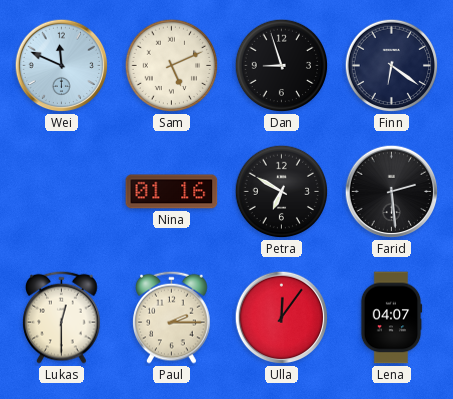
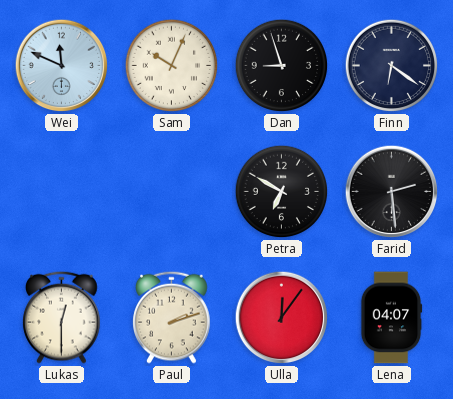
Sam: 5:11 -> 10:04 (172, 66)
Nina: 01:16 -> none (172, 192)
Paul: 2:15 -> 2:12 (172, 317)
